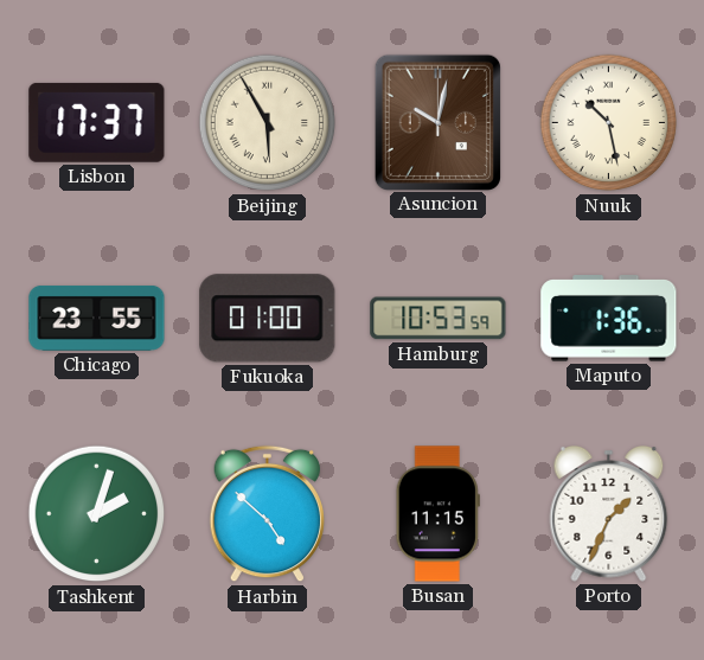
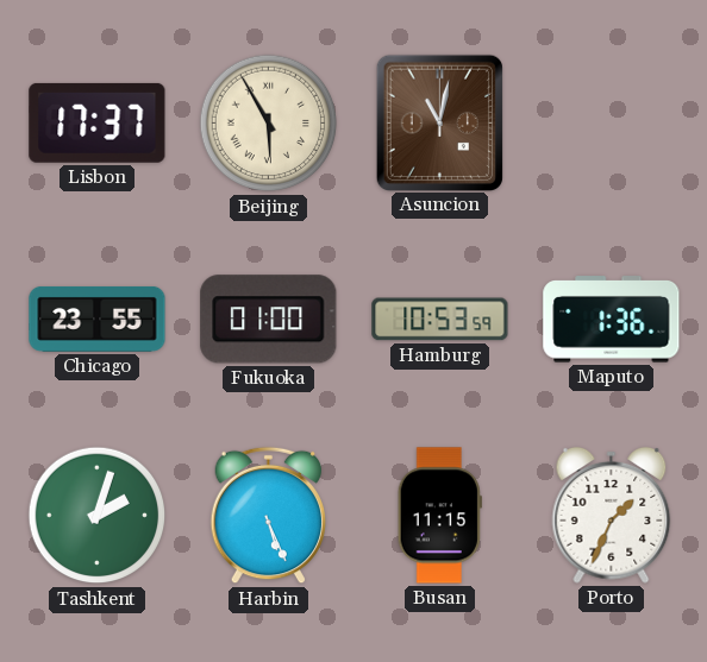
Asuncion: 10:02 -> 11:02 (439, 122)
Nuuk: 10:28 -> none (609, 123)
Harbin: 4:52 -> 5:26 (268, 516)
